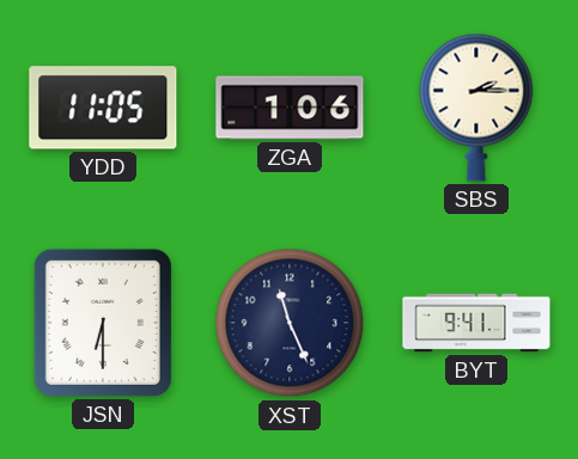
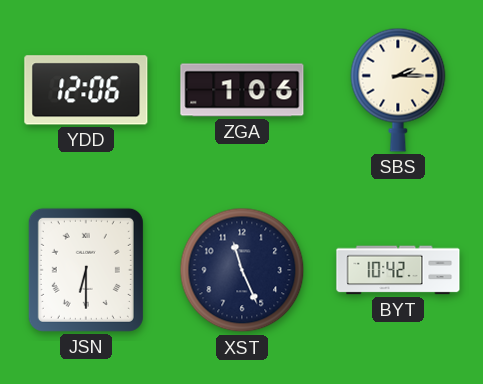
YDD: 11:05 -> 12:06 (86, 90)
BYT: 9:41 -> 10:42 (398, 270)
